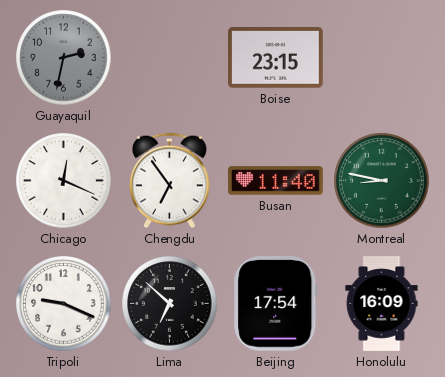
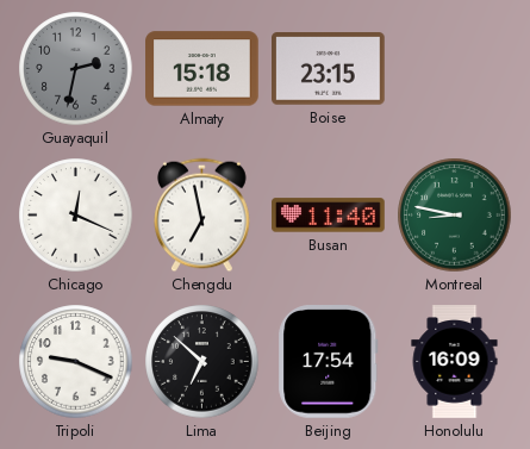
Almaty: none -> 15:18 (202, 69)
Chengdu: 6:54 -> 6:58 (202, 216)
